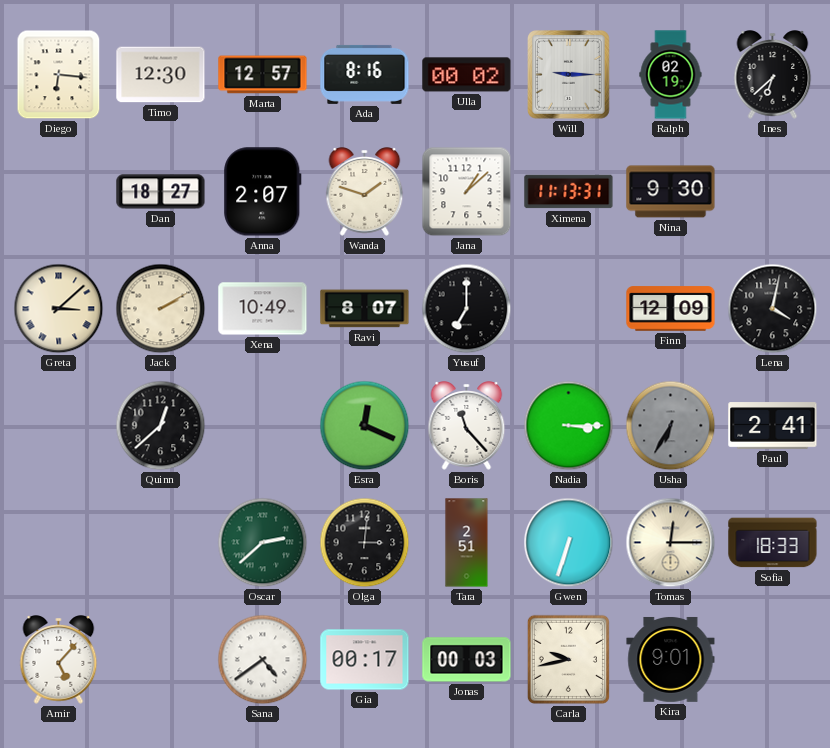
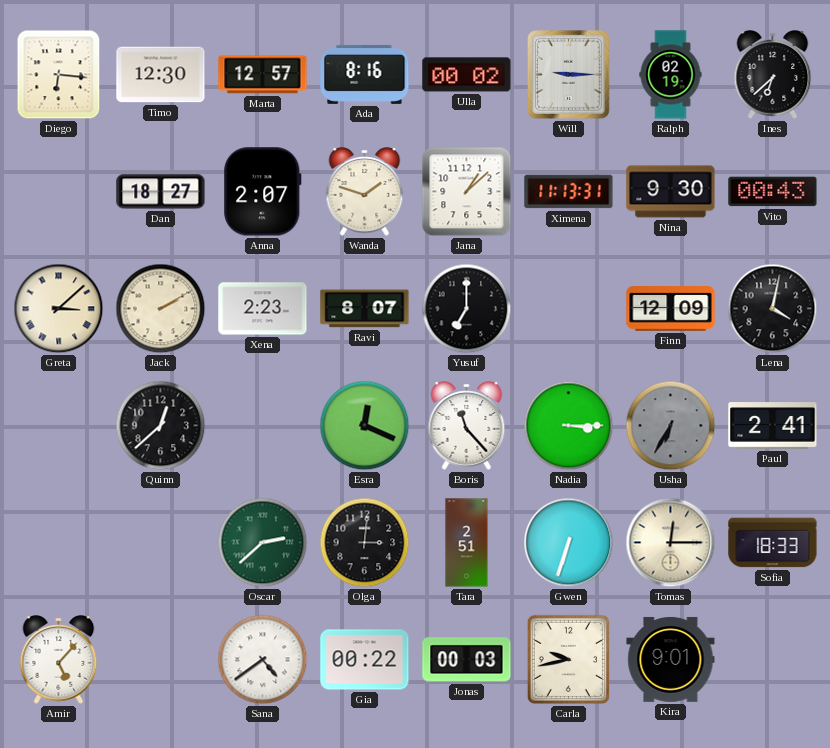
Vito: none -> 00:43 (773, 192)
Xena: 10:49 -> 2:23 (263, 309)
Gia: 00:17 -> 00:22 (365, 660)
